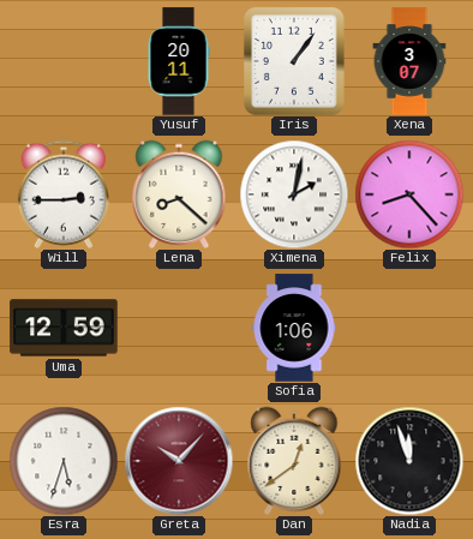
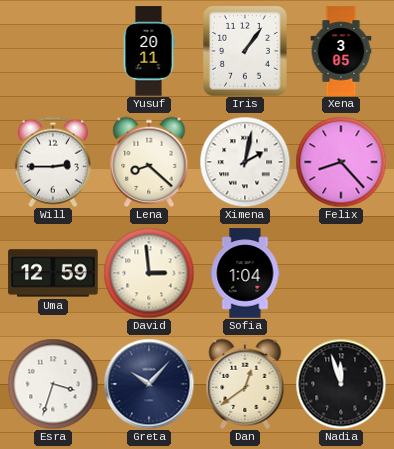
Xena: 3:07 -> 3:05 (341, 51)
David: none -> 2:59 (149, 273)
Sofia: 1:06 -> 1:04 (245, 273)
Esra: 5:33 -> 3:33 (53, 384)
Greta dial: burgundy -> navy (149, 384)
